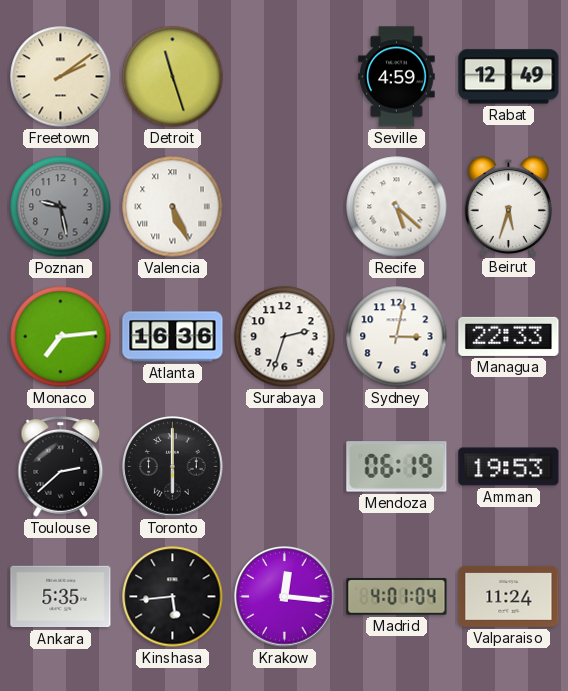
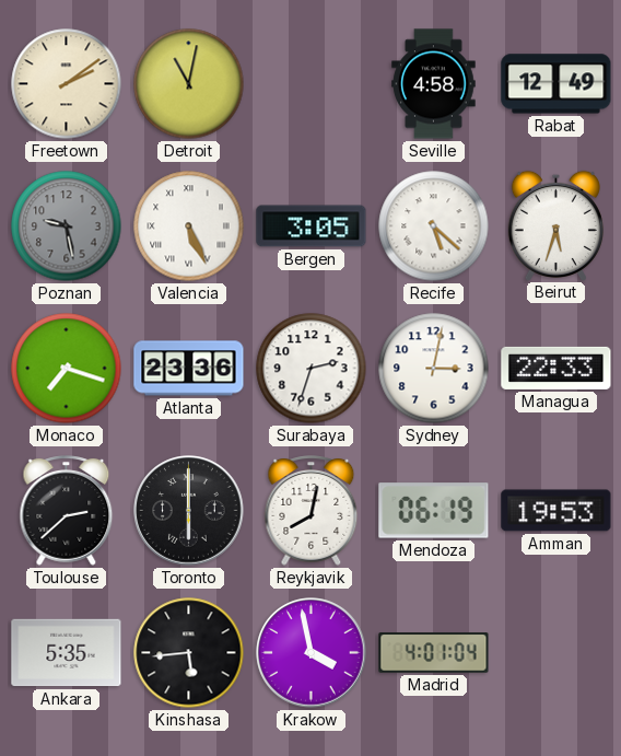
Detroit: 11:27 -> 11:02 (189, 84)
Seville: 4:59 -> 4:58 (434, 84)
Bergen: none -> 3:05 (312, 226)
Monaco: 7:14 -> 7:18 (67, 369)
Atlanta: 16:36 -> 23:36 (189, 369)
Reykjavik: none -> 8:02 (312, 511)
Krakow: 12:16 -> 3:58 (312, 653)
Valparaiso: 11:24 -> none (509, 596)
